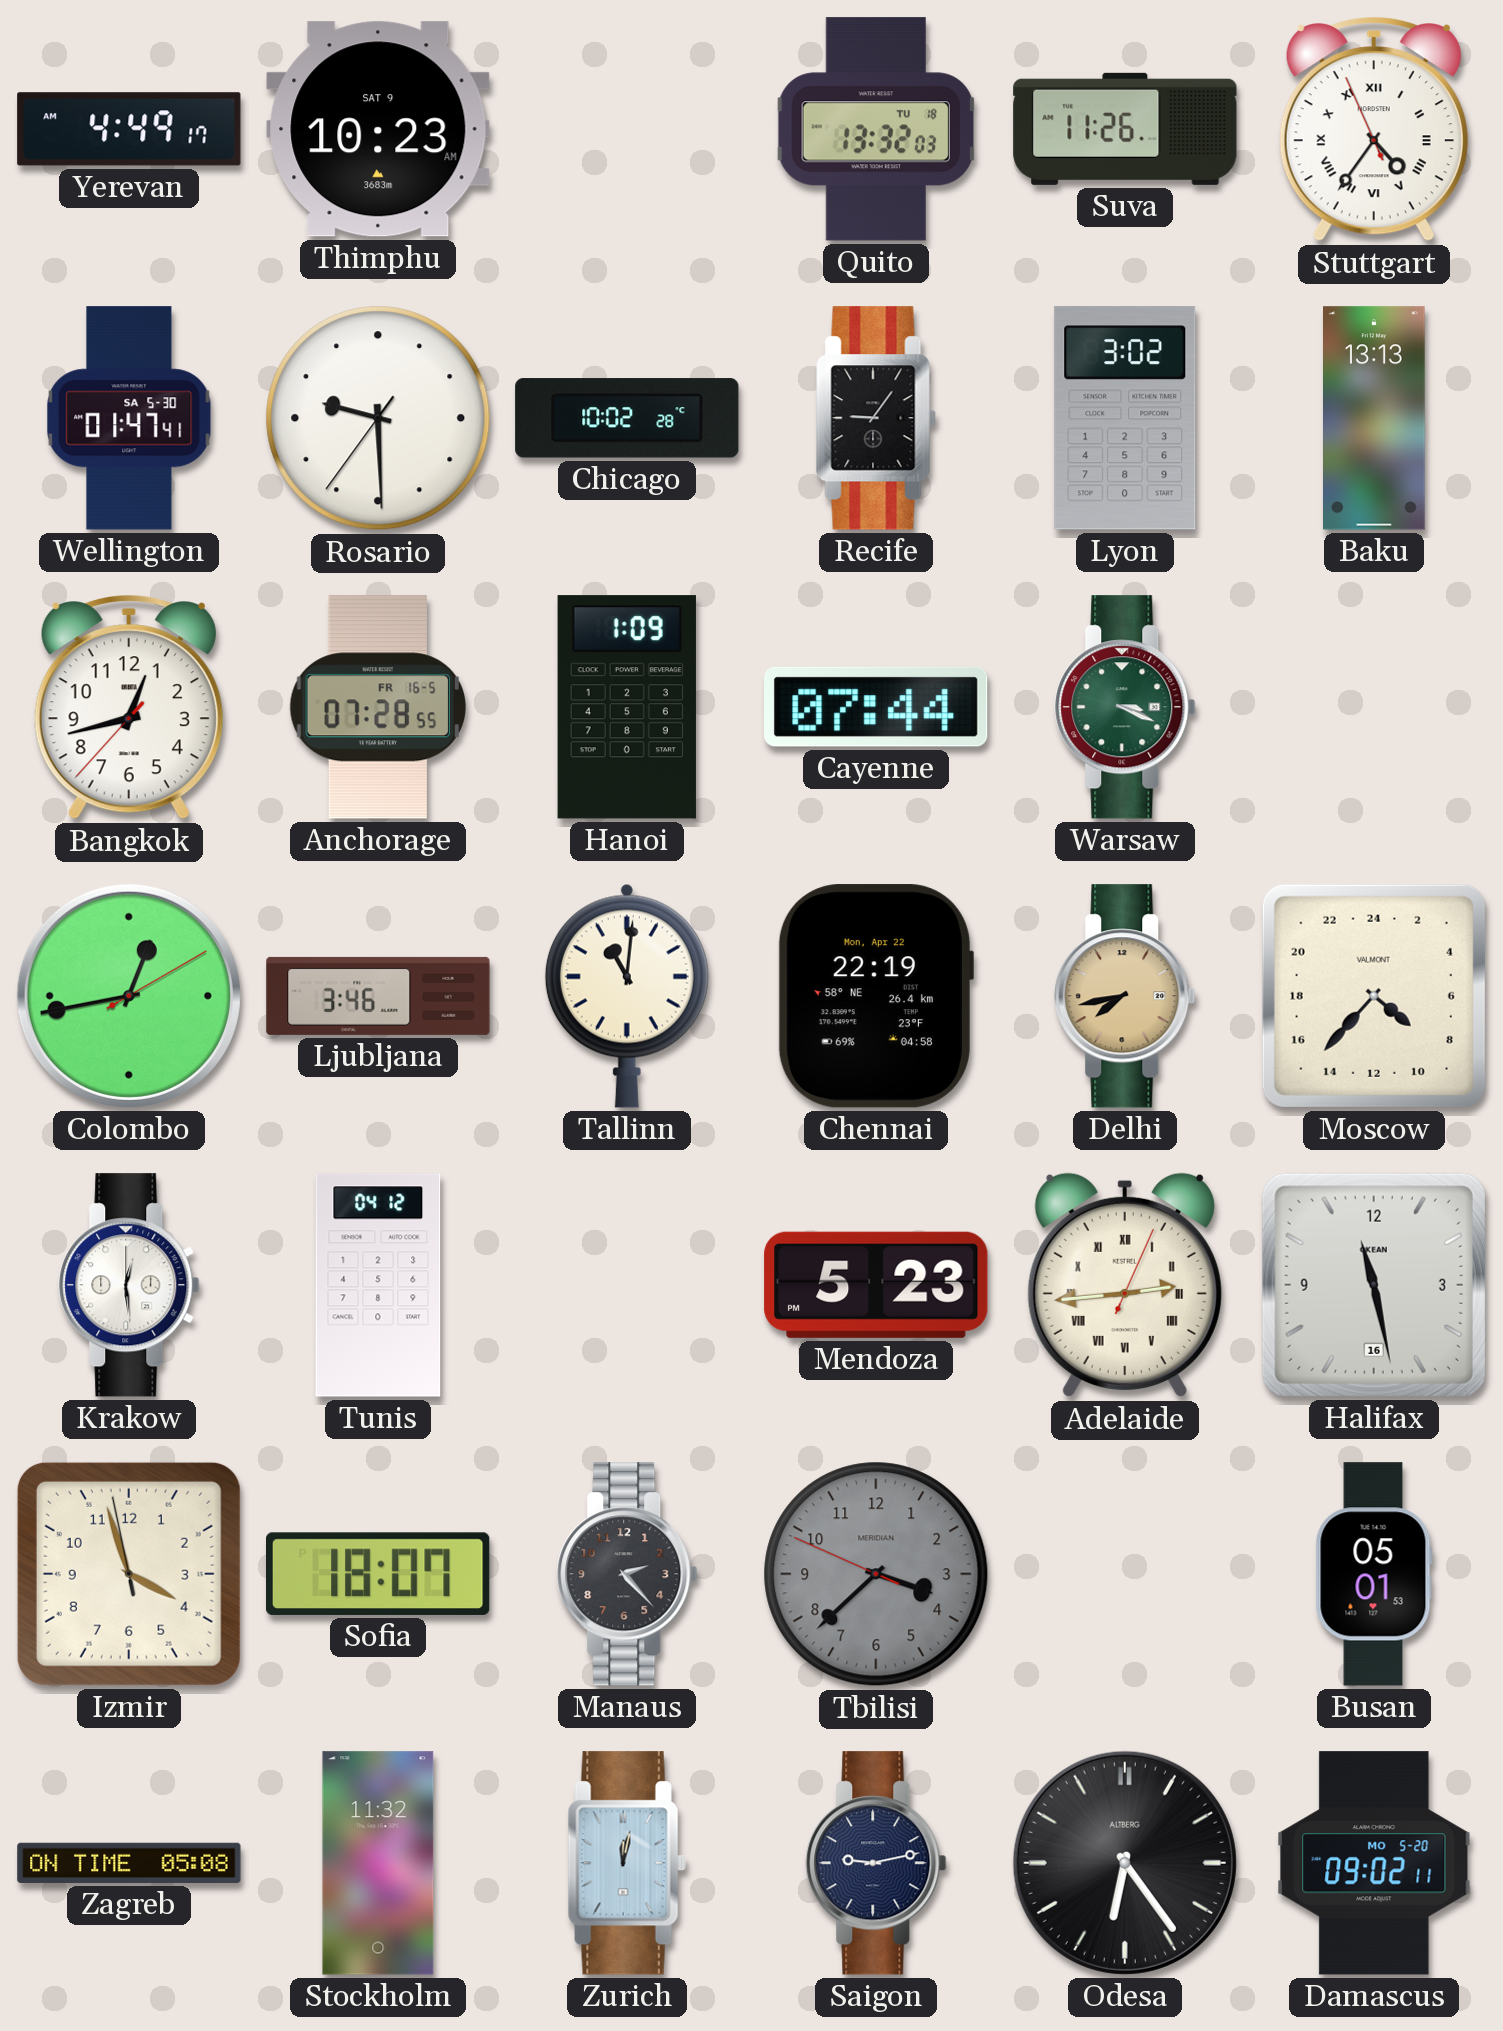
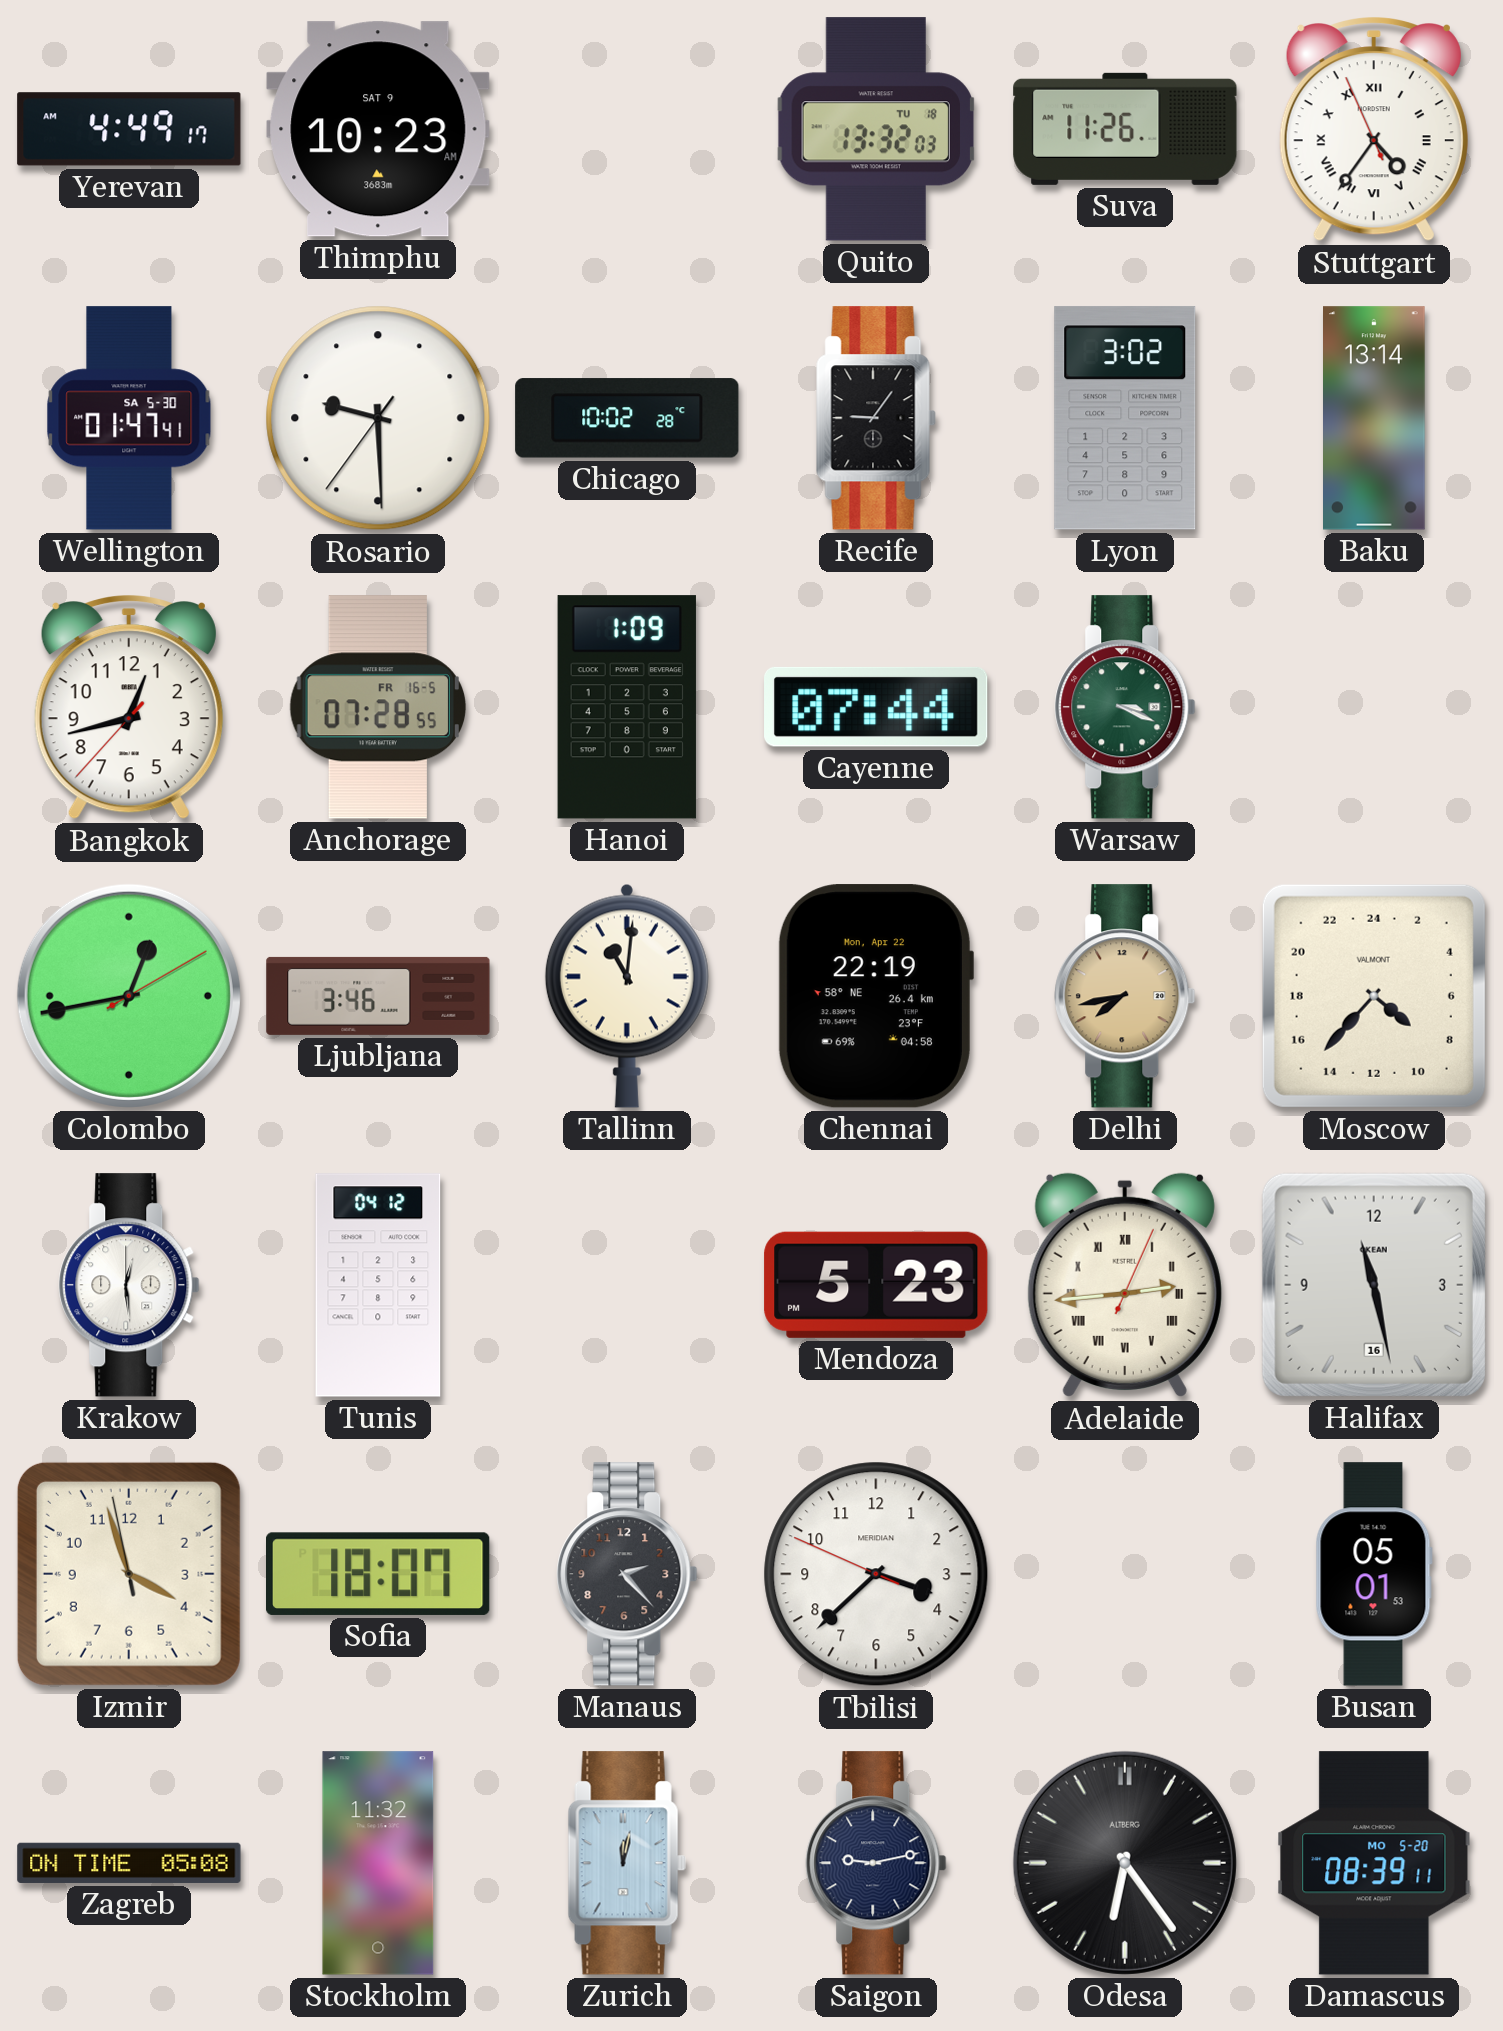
Baku: 13:13 -> 13:14 (1375, 418)
Tbilisi dial: grey -> white (876, 1574)
Damascus: 09:02 -> 08:39 (1374, 1863)
